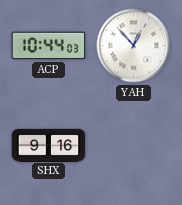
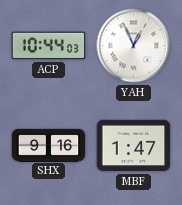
YAH: 12:53 -> 12:56 (134, 46)
MBF: none -> 1:47 (134, 146)
